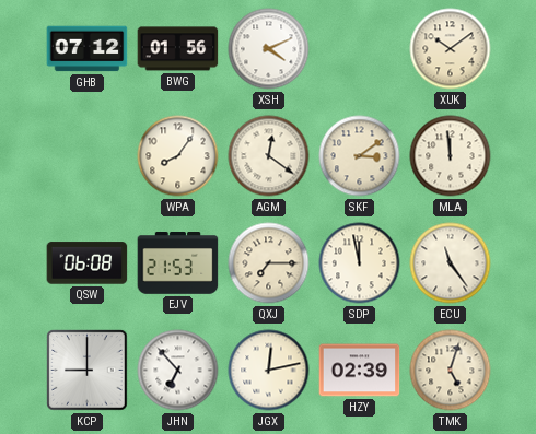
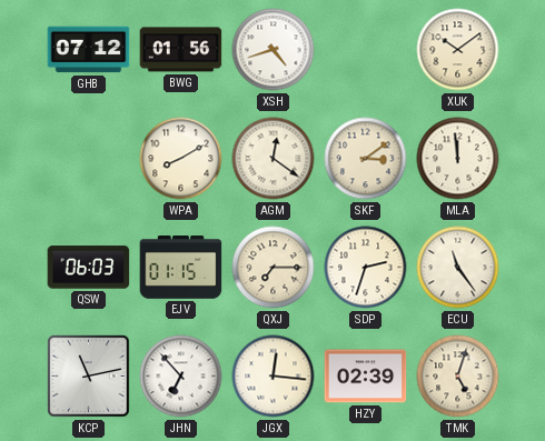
XSH: 4:11 -> 4:42 (274, 50)
WPA: 8:06 -> 8:10 (181, 159)
QSW: 06:08 -> 06:03 (89, 268)
EJV: 21:53 -> 01:15 (181, 268)
SDP: 11:58 -> 2:33 (366, 268)
KCP: 9:00 -> 11:13 (89, 377)
JGX: 12:13 -> 12:16 (274, 377)
